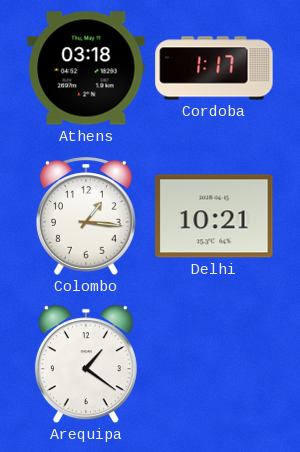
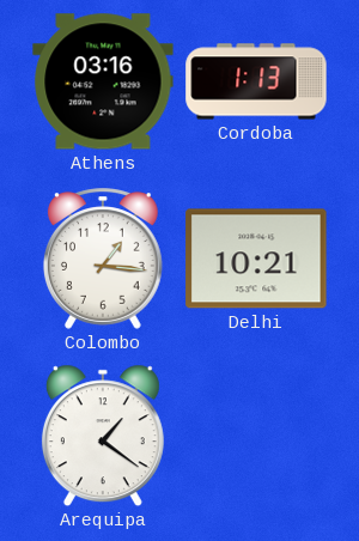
Athens: 03:18 -> 03:16 (103, 81)
Cordoba: 1:17 -> 1:13 (256, 81)
